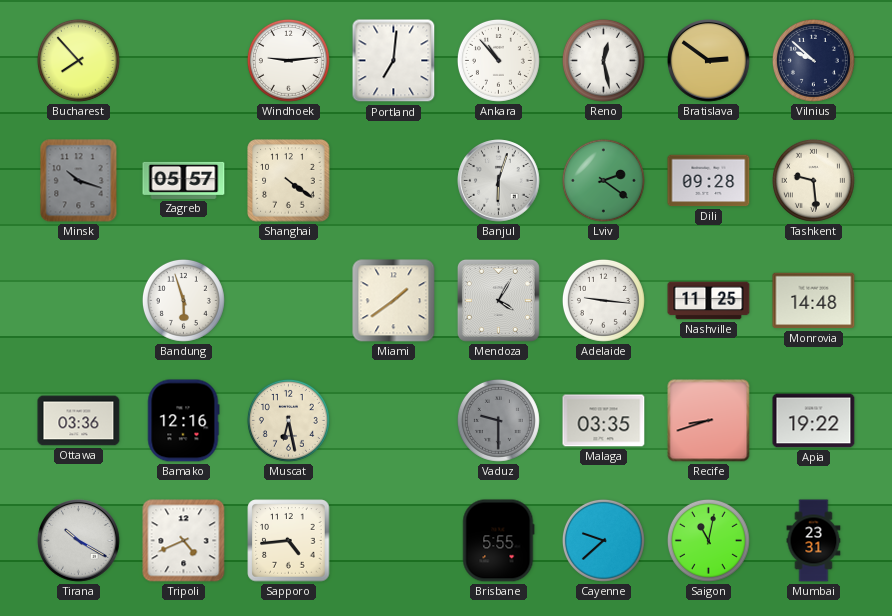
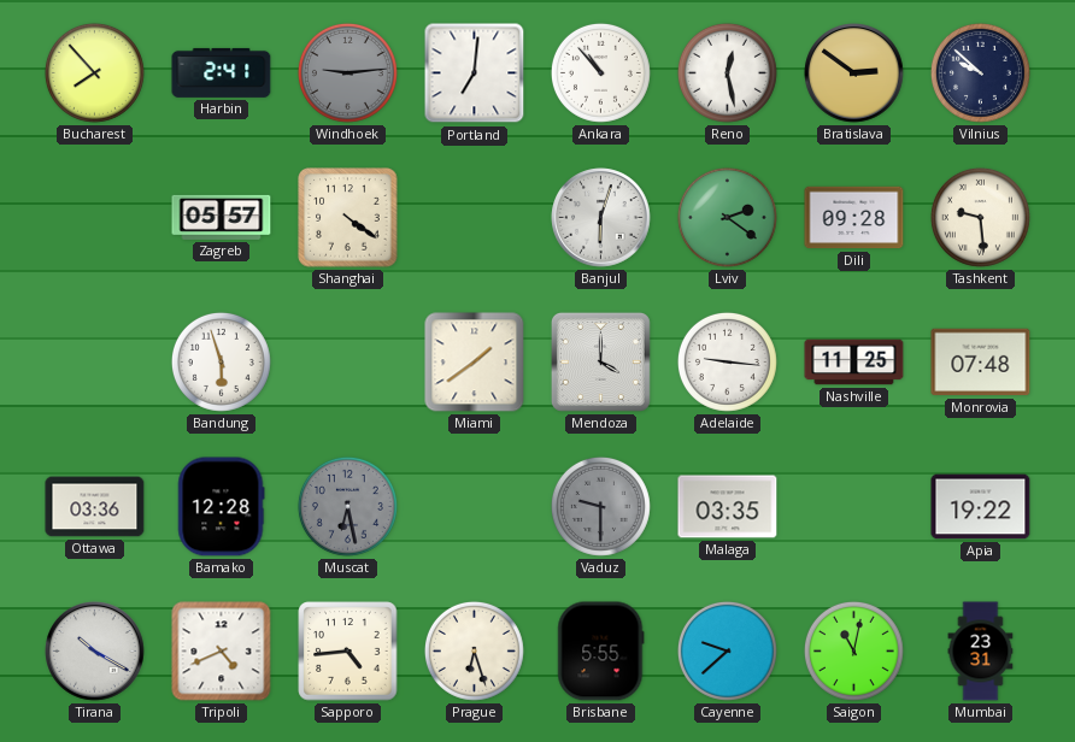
Harbin: none -> 2:41 (222, 72)
Windhoek dial: white -> grey (347, 72)
Minsk: 10:18 -> none (79, 181)
Mendoza: 4:05 -> 4:00 (600, 361)
Monrovia: 14:48 -> 07:48 (981, 363)
Bamako: 12:16 -> 12:28 (221, 507)
Muscat dial: cream -> grey (347, 506)
Recife: 8:42 -> none (709, 421)
Prague: none -> 6:27 (474, 650)
